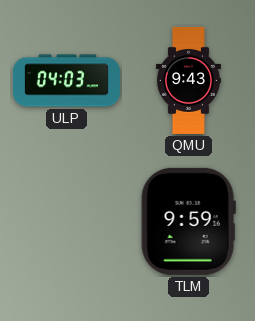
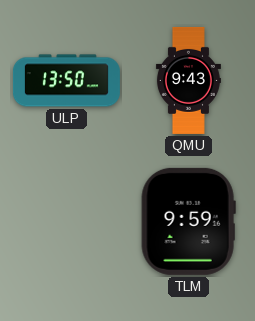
ULP: 04:03 -> 13:50 (66, 81)
